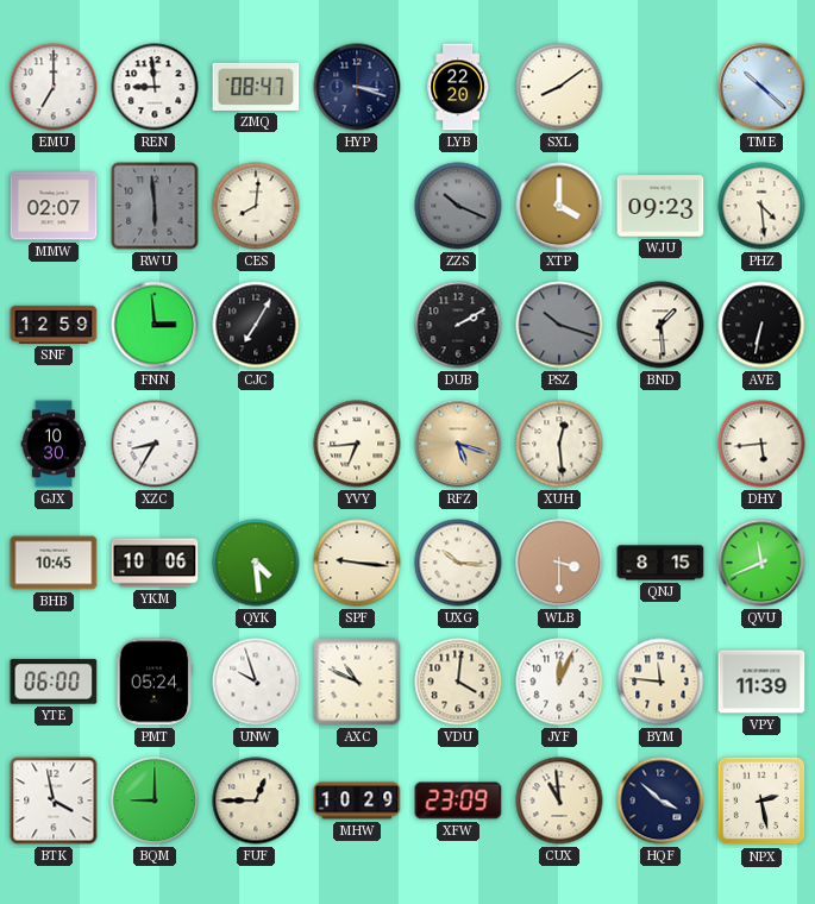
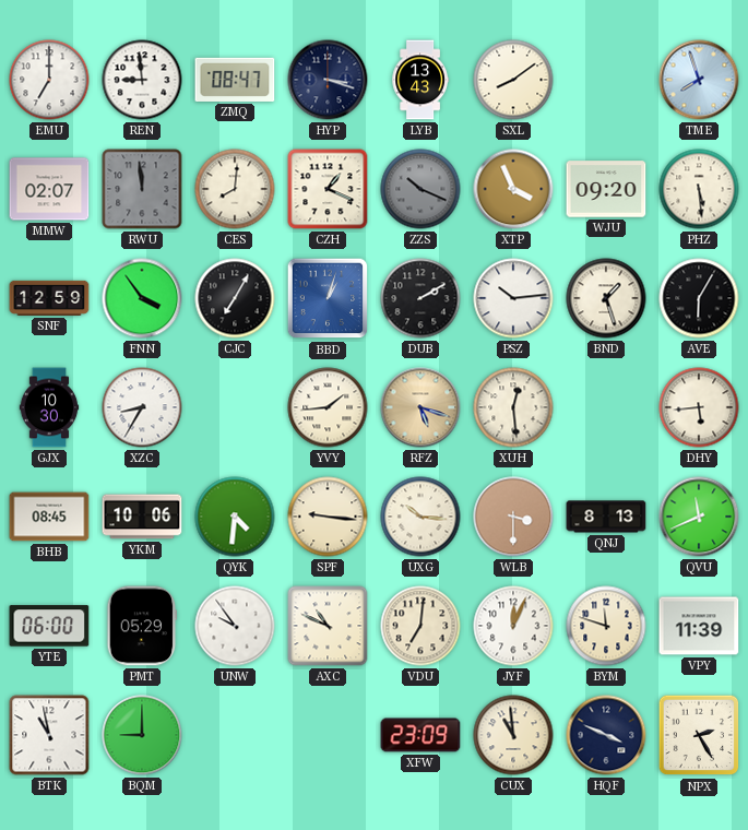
LYB: 22:20 -> 13:43 (420, 80)
TME: 10:22 -> 7:57 (699, 80)
RWU: 5:59 -> 11:59 (142, 189)
CZH: none -> 1:19 (328, 189)
XTP: 4:00 -> 3:56 (513, 189)
WJU: 09:23 -> 09:20 (606, 189)
PHZ: 4:29 -> 5:29 (699, 189)
FNN: 2:59 -> 3:54 (142, 298)
BBD: none -> 1:03 (328, 298)
PSZ: 10:18 -> 10:14 (513, 298)
PSZ dial: grey -> white (513, 298)
BND: 1:29 -> 1:27 (606, 298)
AVE: 6:32 -> 6:05 (699, 298)
YVY: 6:44 -> 1:44 (328, 407)
BHB: 10:45 -> 08:45 (49, 517)
QYK: 4:29 -> 4:31 (235, 517)
QNJ: 8:15 -> 8:13 (606, 517)
PMT: 05:24 -> 05:29 (142, 626)
UNW: 9:57 -> 9:54 (235, 626)
VDU: 4:01 -> 7:01 (420, 626)
BYM: 11:46 -> 11:48 (606, 626)
BTK: 3:58 -> 10:58 (49, 735)
FUF: 12:45 -> none (256, 801)
MHW: 10:29 -> none (357, 801)
HQF: 3:52 -> 3:49 (606, 735)
NPX: 2:28 -> 2:25 (699, 735)
